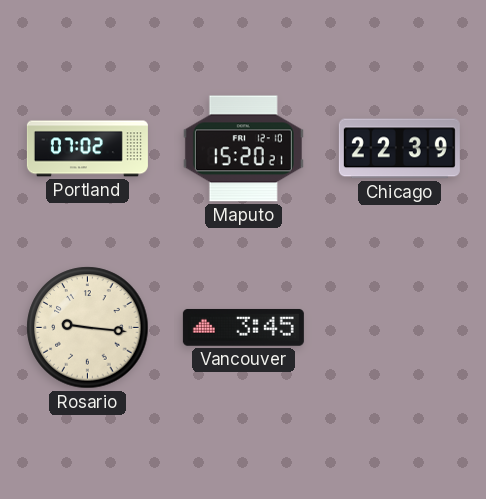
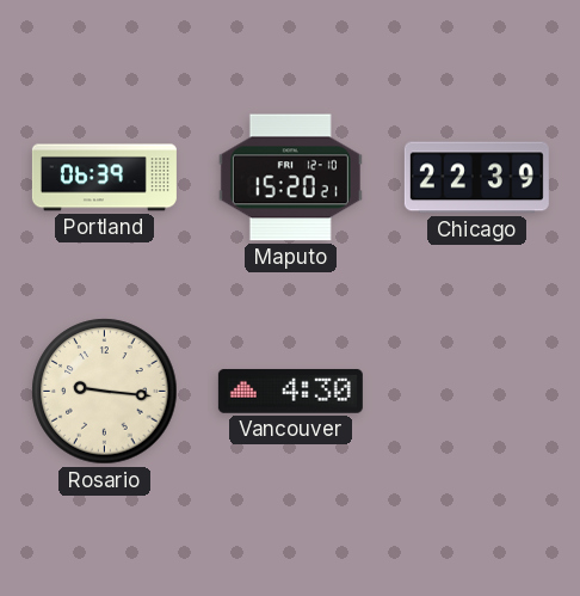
Portland: 07:02 -> 06:39 (104, 178)
Vancouver: 3:45 -> 4:30 (290, 391)
